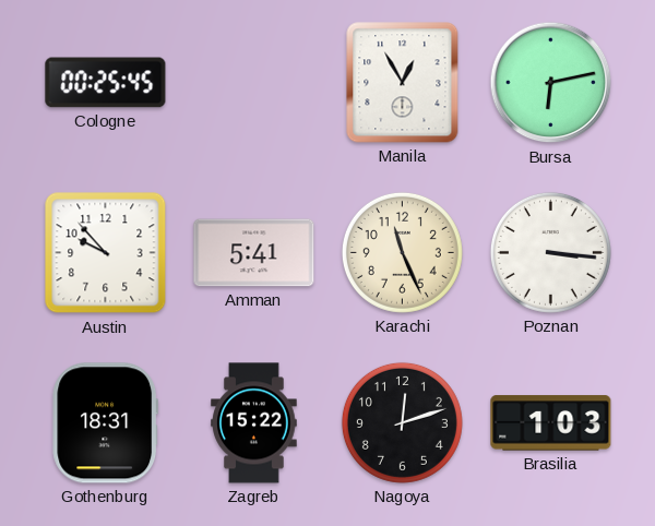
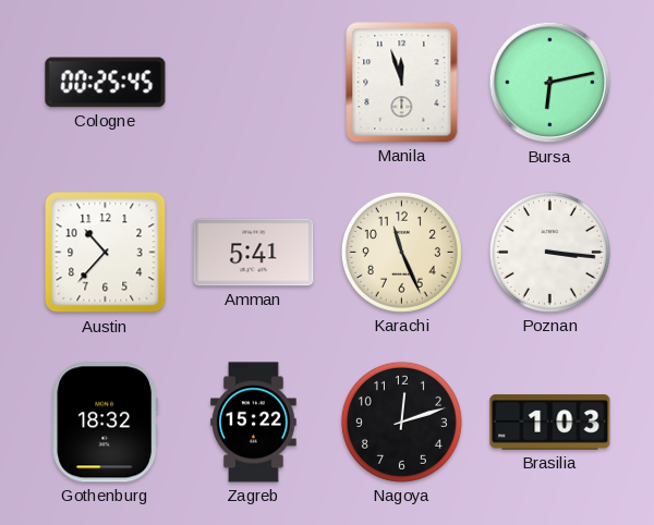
Manila: 12:55 -> 11:57 (402, 83)
Austin: 9:53 -> 10:37 (106, 253)
Gothenburg: 18:31 -> 18:32 (106, 423)
